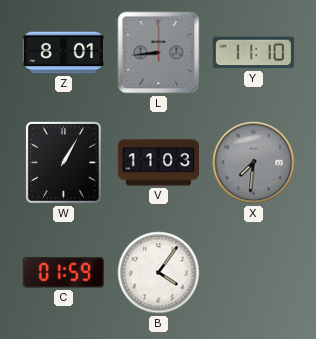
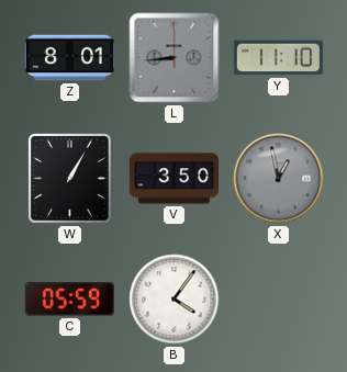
V: 11:03 -> 3:50 (173, 179)
X: 7:31 -> 12:58 (279, 179)
C: 01:59 -> 05:59 (69, 300)
